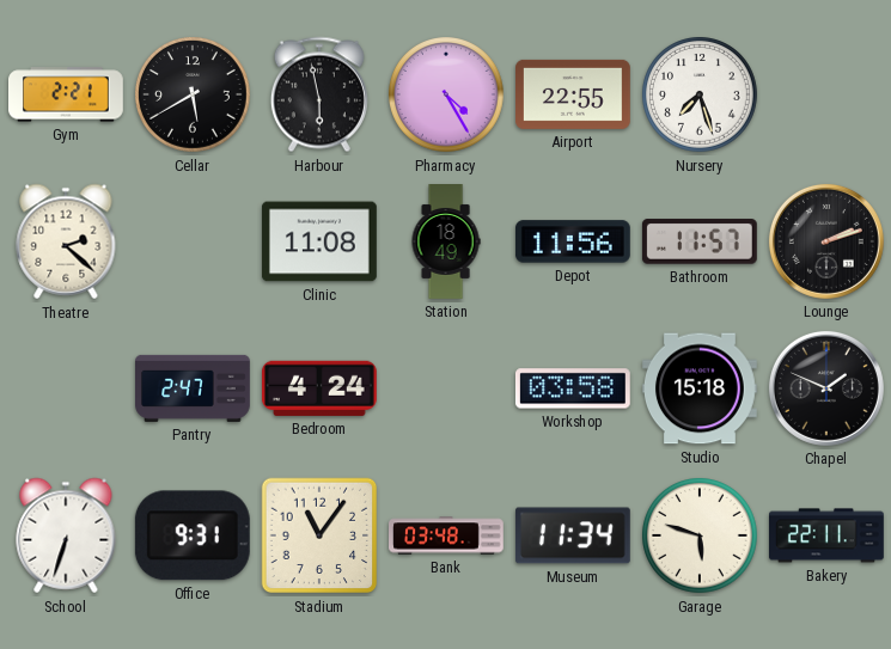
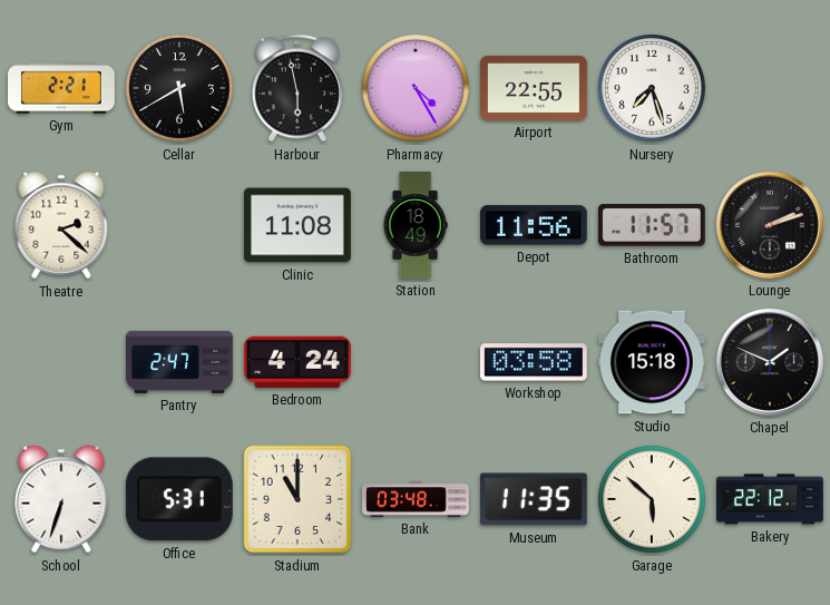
Office: 9:31 -> 5:31 (179, 499)
Stadium: 11:06 -> 11:00 (297, 499)
Museum: 11:34 -> 11:35 (534, 499)
Garage: 5:48 -> 5:52 (653, 500)
Bakery: 22:11 -> 22:12 (771, 499)
